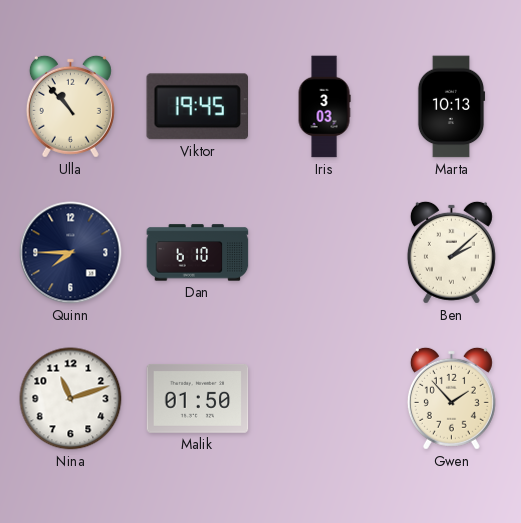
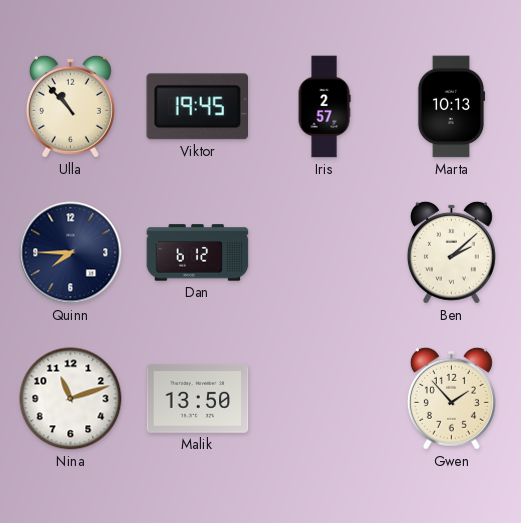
Iris: 3:03 -> 2:57 (324, 107)
Dan: 6:10 -> 6:12 (198, 253)
Malik: 01:50 -> 13:50 (198, 399)
